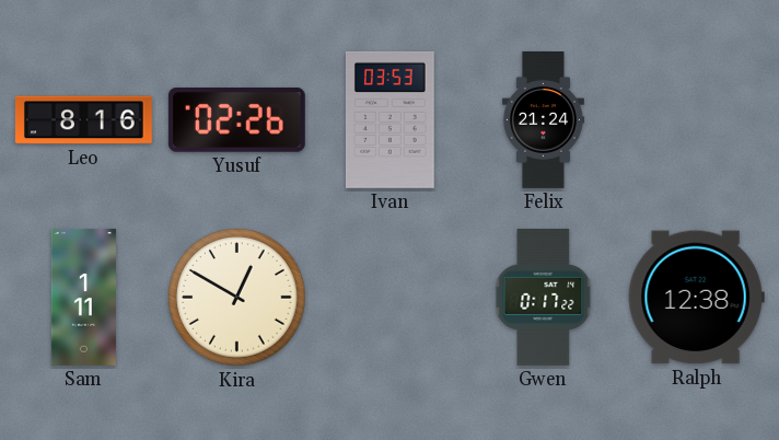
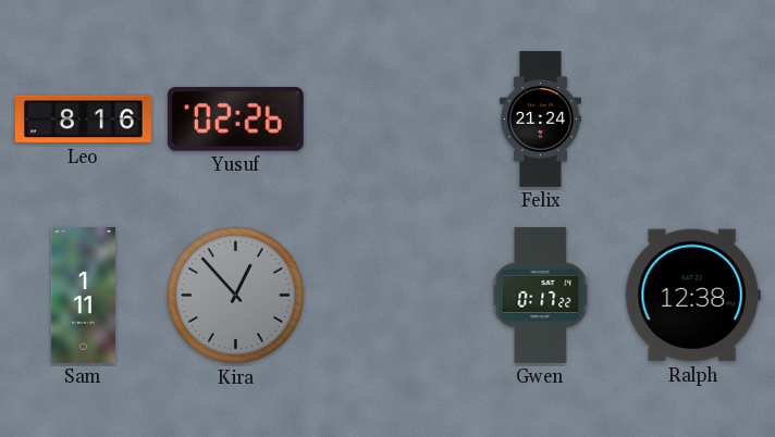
Ivan: 03:53 -> none (389, 119)
Kira: 12:50 -> 12:53 (236, 296)
Kira dial: cream -> grey (236, 296)
